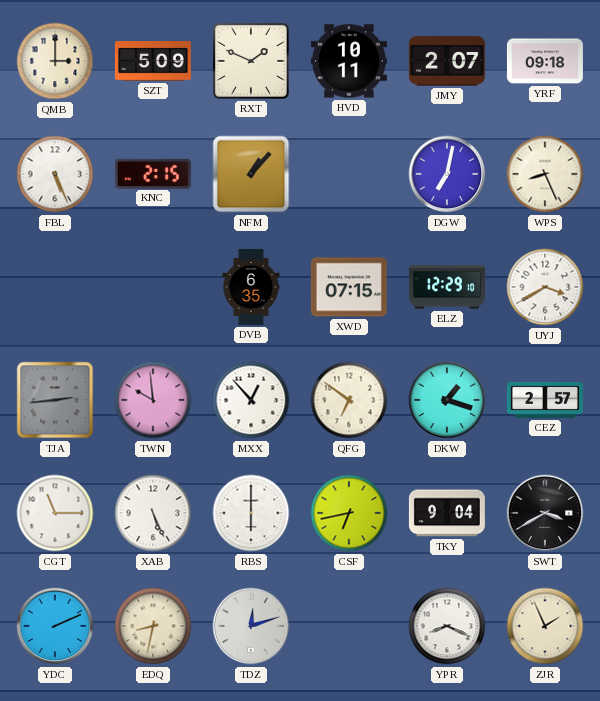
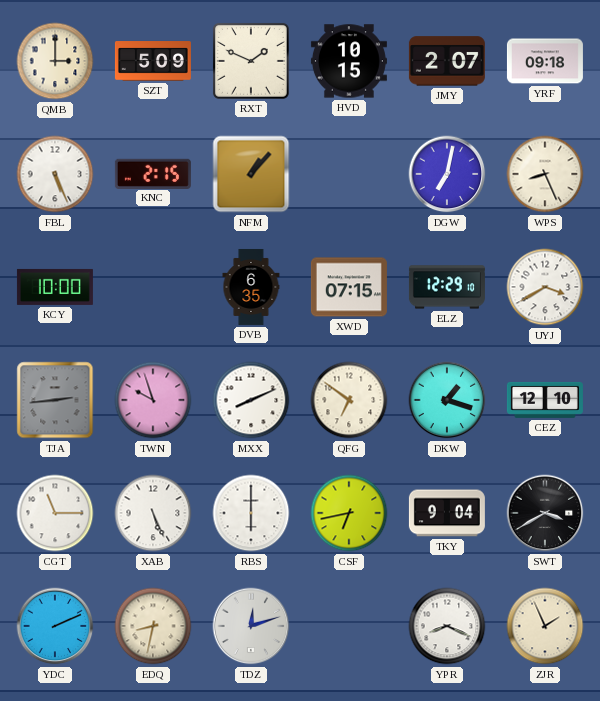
HVD: 10:11 -> 10:15 (349, 61)
KCY: none -> 10:00 (55, 287)
TWN: 9:59 -> 9:57 (153, 400)
MXX: 12:53 -> 8:11 (251, 400)
CEZ: 2:57 -> 12:10 (545, 400)
